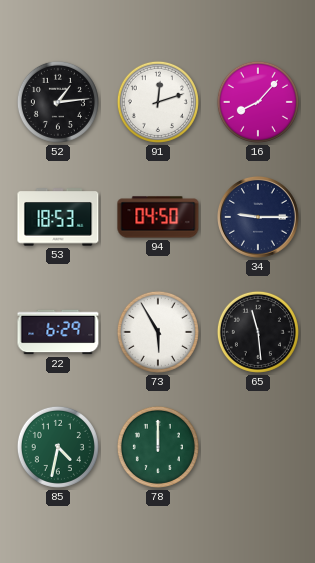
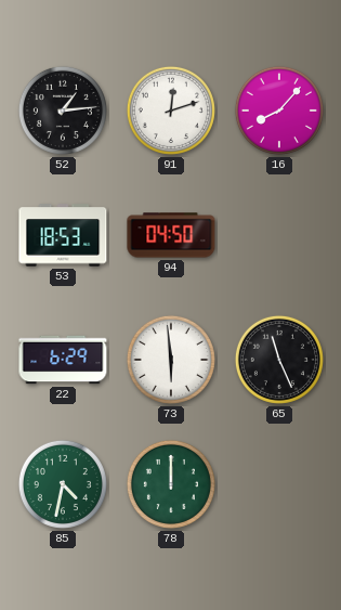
34: 9:15 -> none (258, 217)
73: 5:55 -> 5:59 (171, 360)
65: 11:29 -> 11:26 (279, 360)
